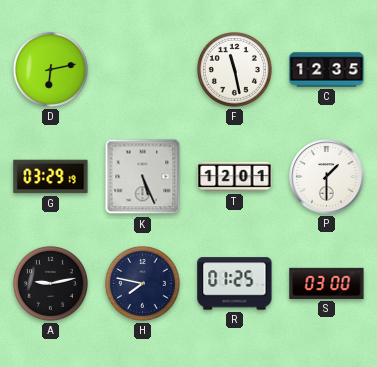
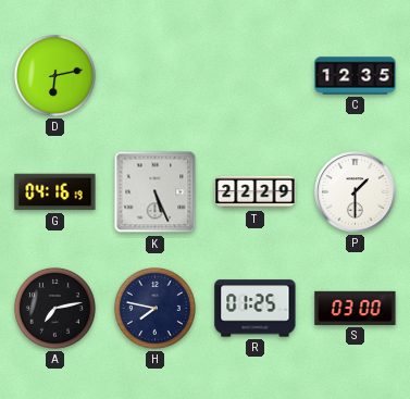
F: 11:28 -> none (234, 69)
G: 03:29 -> 04:16 (55, 192)
T: 12:01 -> 22:29 (256, 192)
A: 9:13 -> 7:13 (54, 308)
